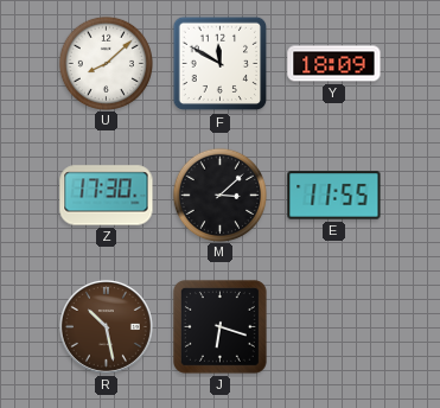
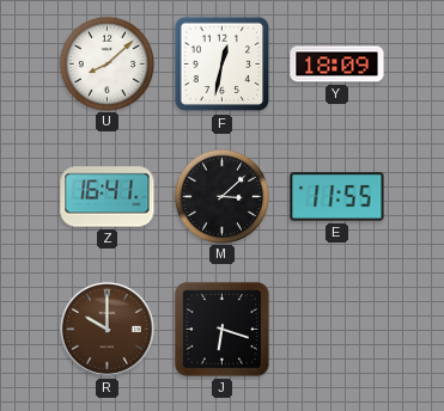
F: 11:50 -> 12:32 (223, 65)
Z: 17:30 -> 16:41 (108, 197)
R: 10:28 -> 10:00 (107, 329)
